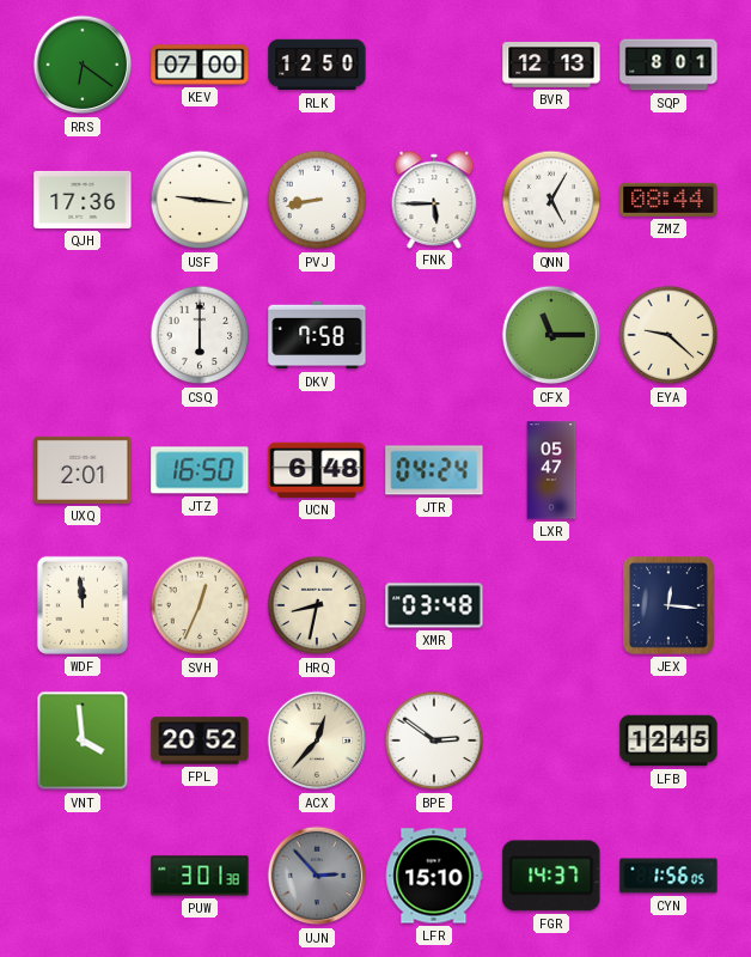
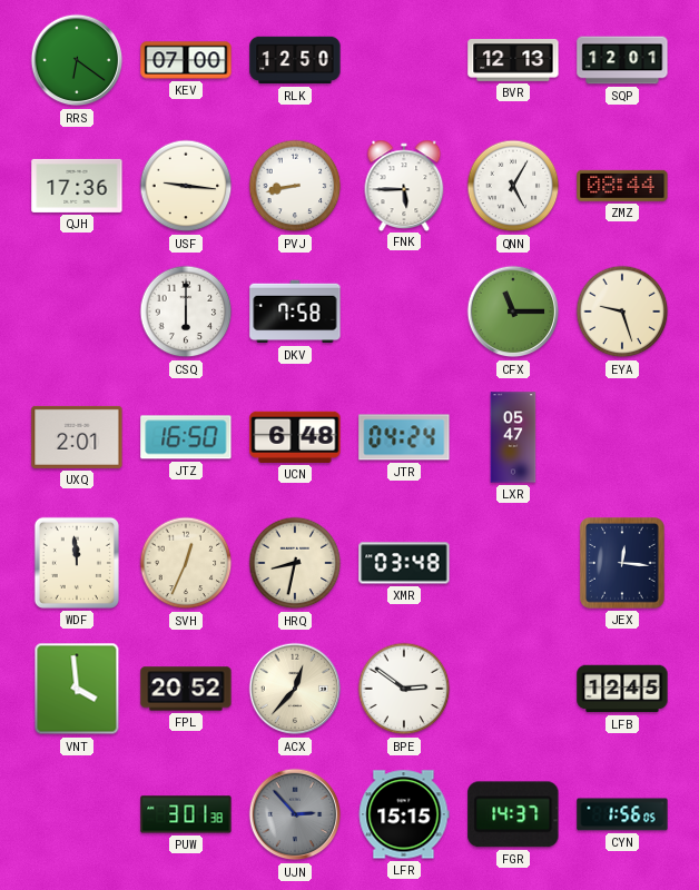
SQP: 8:01 -> 12:01 (622, 60)
EYA: 9:22 -> 9:27 (622, 311)
LFR: 15:10 -> 15:15 (404, 814)
